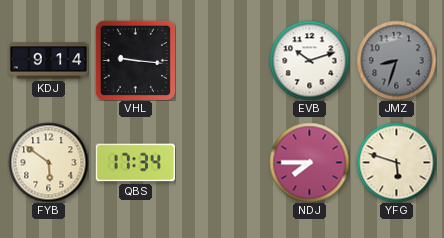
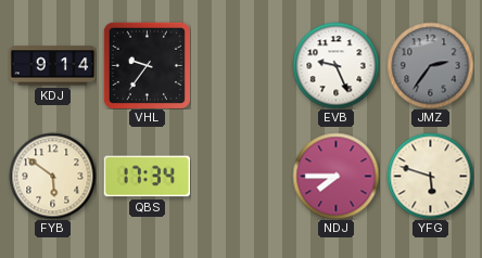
VHL: 9:16 -> 9:36 (147, 65)
EVB: 10:12 -> 9:26 (335, 65)
JMZ: 8:33 -> 2:36 (430, 65)
